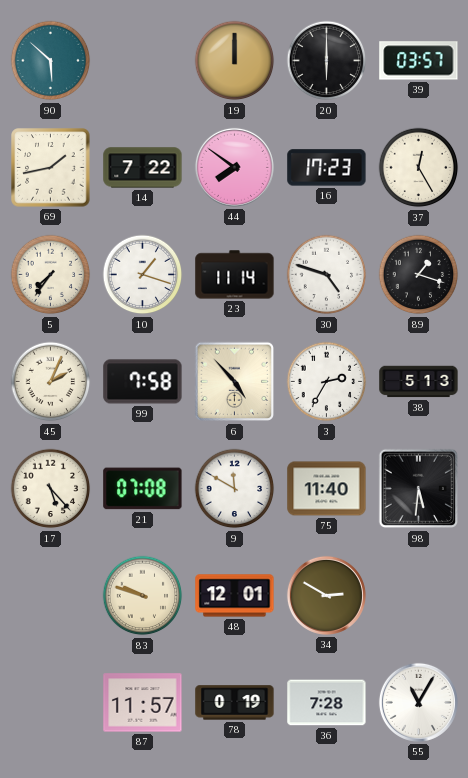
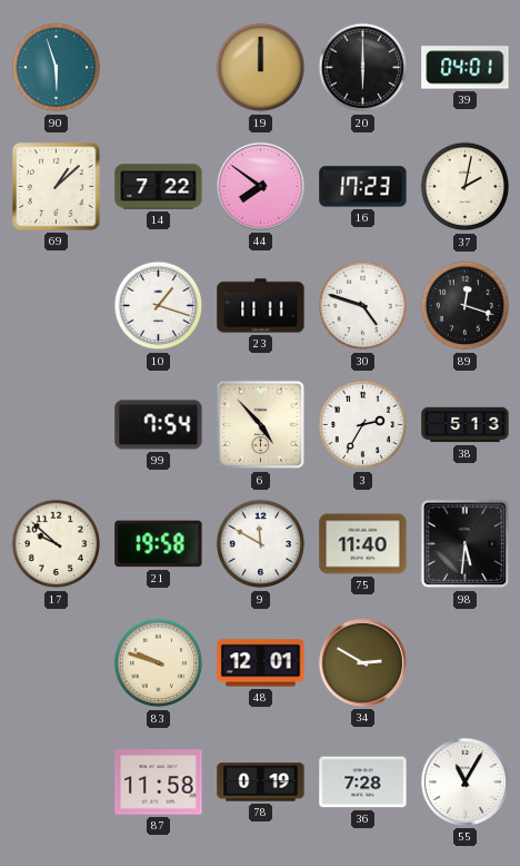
90: 5:52 -> 5:57 (57, 68)
39: 03:57 -> 04:01 (466, 68)
69: 1:43 -> 1:08 (57, 187)
37: 12:25 -> 2:02 (466, 187)
5: 7:36 -> none (51, 275)
23: 11:14 -> 11:11 (261, 306)
89: 1:18 -> 12:18 (466, 306)
45: 2:04 -> none (51, 382)
99: 7:58 -> 7:54 (159, 425)
17: 5:23 -> 9:52 (57, 544)
21: 07:08 -> 19:58 (159, 544)
87: 11:57 -> 11:58 (159, 783)
